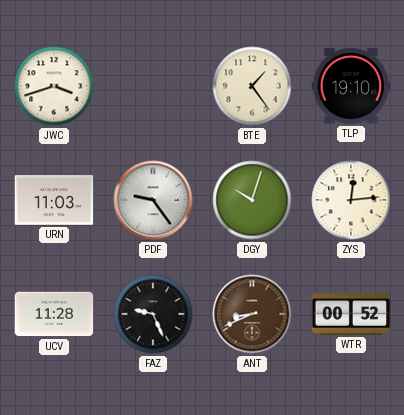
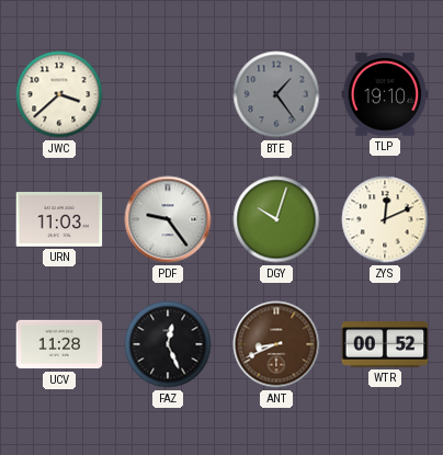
JWC: 3:42 -> 3:38 (59, 94)
BTE dial: cream -> grey (276, 94)
ZYS: 12:14 -> 12:11 (385, 219)
FAZ: 9:26 -> 12:26 (168, 344)
